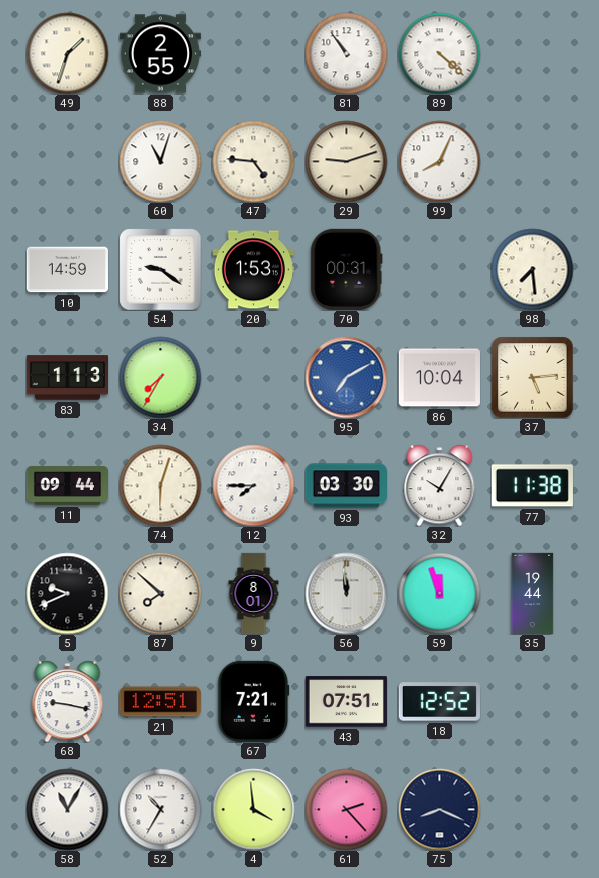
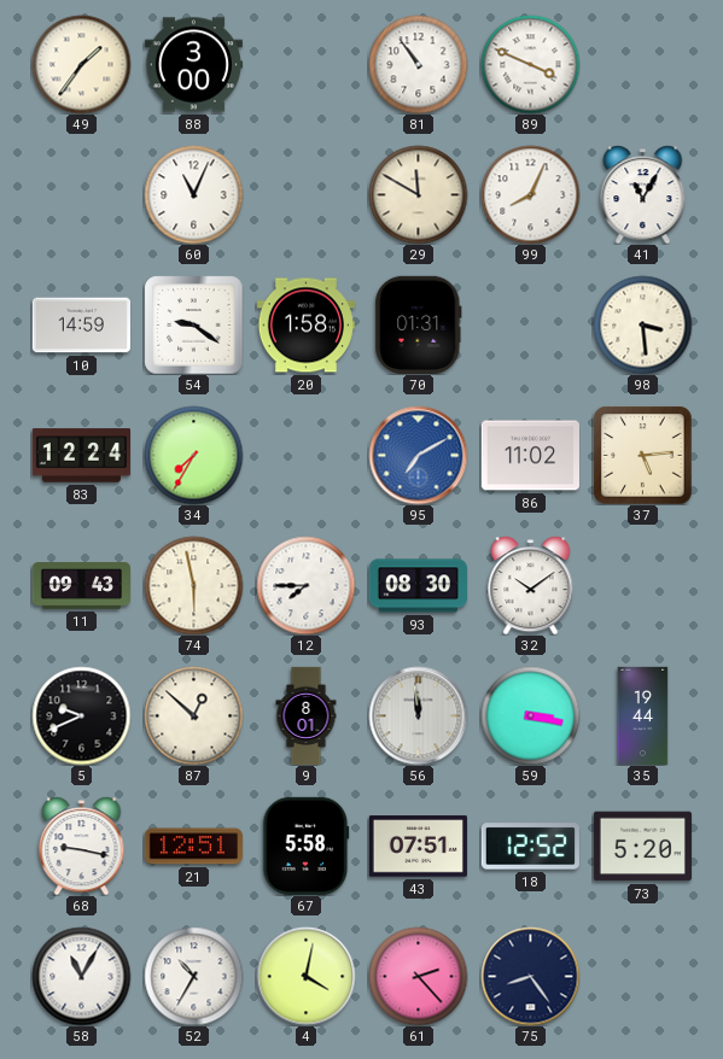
49: 1:33 -> 1:36 (81, 64)
88: 2:55 -> 3:00 (193, 65)
89: 4:22 -> 3:49 (530, 64)
60: 11:03 -> 11:04 (193, 194)
47: 4:46 -> none (253, 161)
29: 9:12 -> 11:50 (418, 194)
41: none -> 11:05 (643, 194)
20: 1:53 -> 1:58 (305, 326)
70: 00:31 -> 01:31 (419, 324)
98: 7:29 -> 3:29 (642, 324)
83: 1:13 -> 12:24 (81, 456)
86: 10:04 -> 11:02 (530, 456)
11: 09:44 -> 09:43 (81, 586)
74: 6:03 -> 5:58 (193, 585)
93: 03:30 -> 08:30 (418, 586)
32: 10:05 -> 10:09 (531, 585)
77: 11:38 -> none (532, 486)
87: 7:52 -> 12:52 (193, 715)
59: 11:57 -> 3:17 (530, 715)
67: 7:21 -> 5:58 (307, 846)
73: none -> 5:20 (642, 847)
4: 3:59 -> 4:02 (305, 976)
75: 8:19 -> 8:24 (530, 976)
